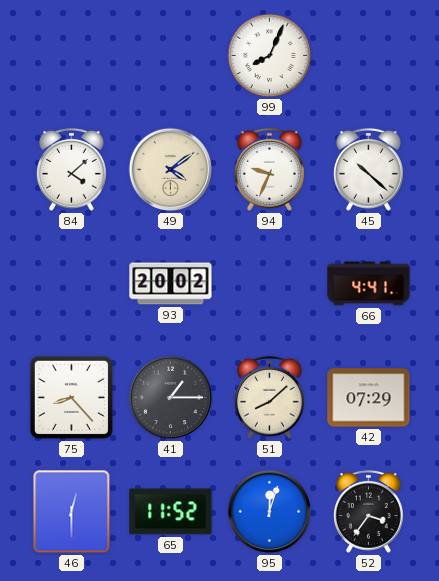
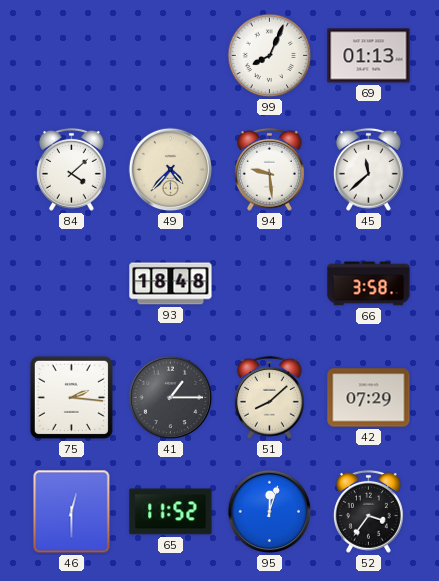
69: none -> 01:13 (369, 56)
49: 4:09 -> 4:37 (171, 170)
94: 9:34 -> 9:29 (269, 169)
45: 10:22 -> 11:38 (368, 169)
93: 20:02 -> 18:48 (171, 284)
66: 4:41 -> 3:58 (369, 284)
75: 8:23 -> 2:16 (71, 397)
